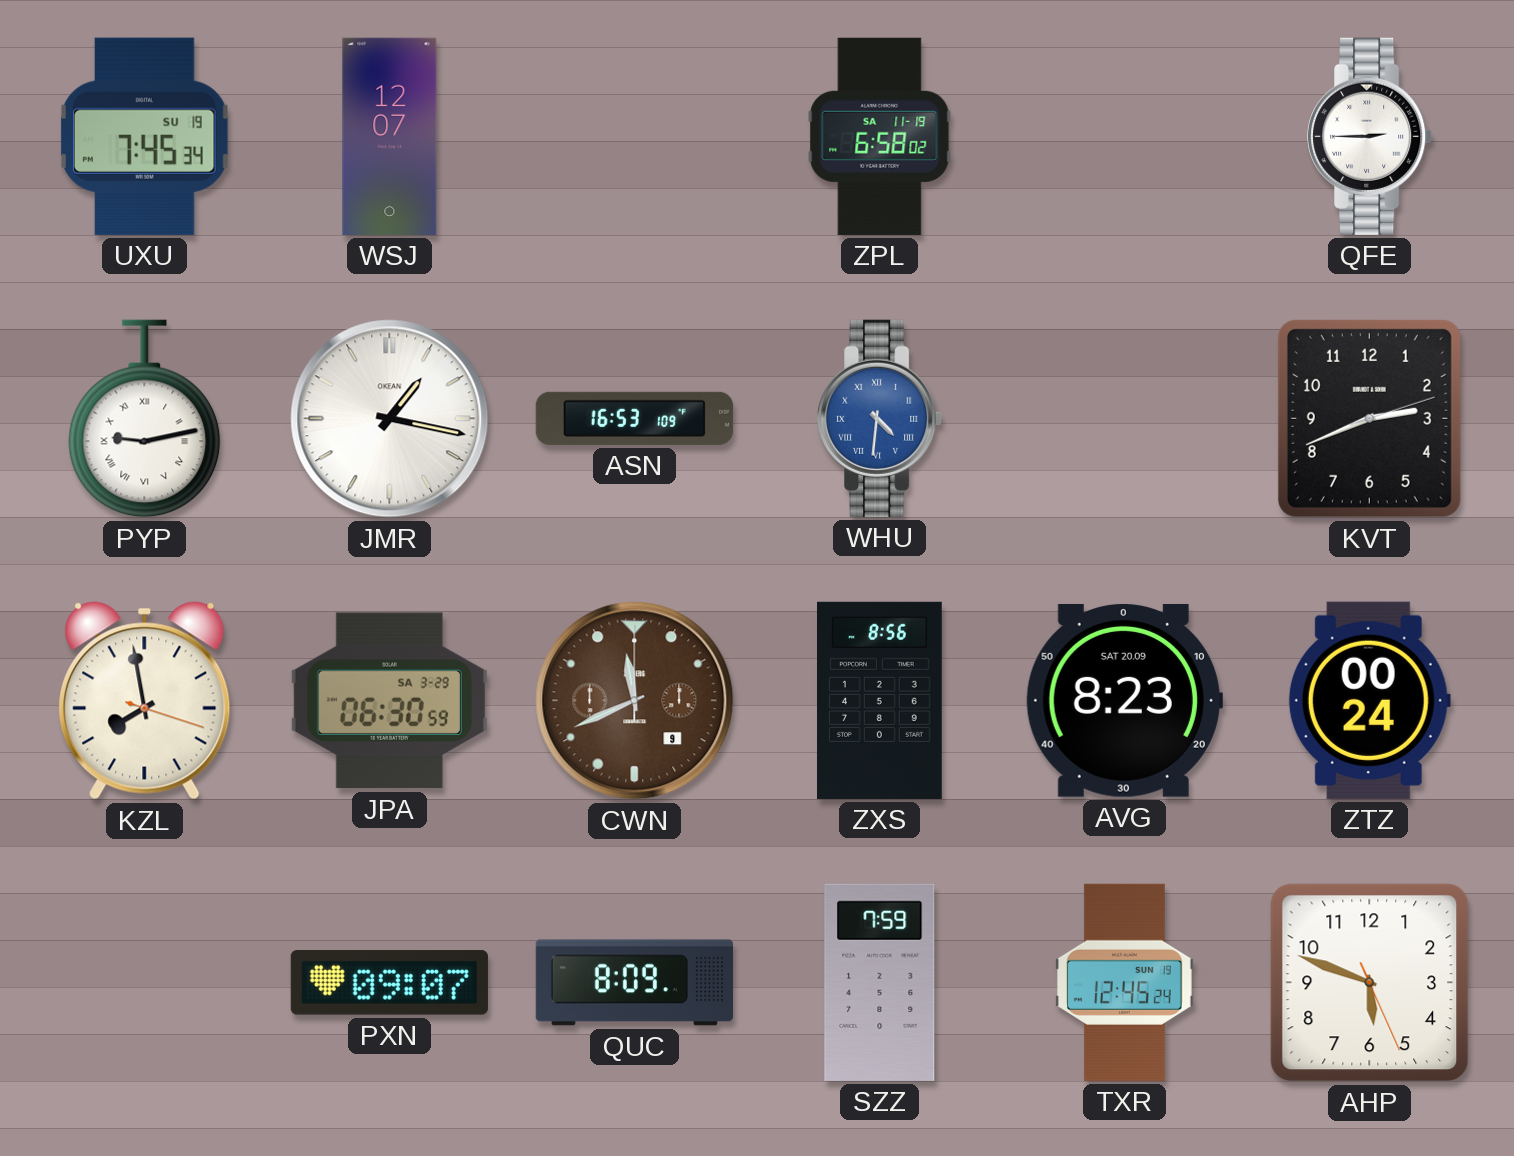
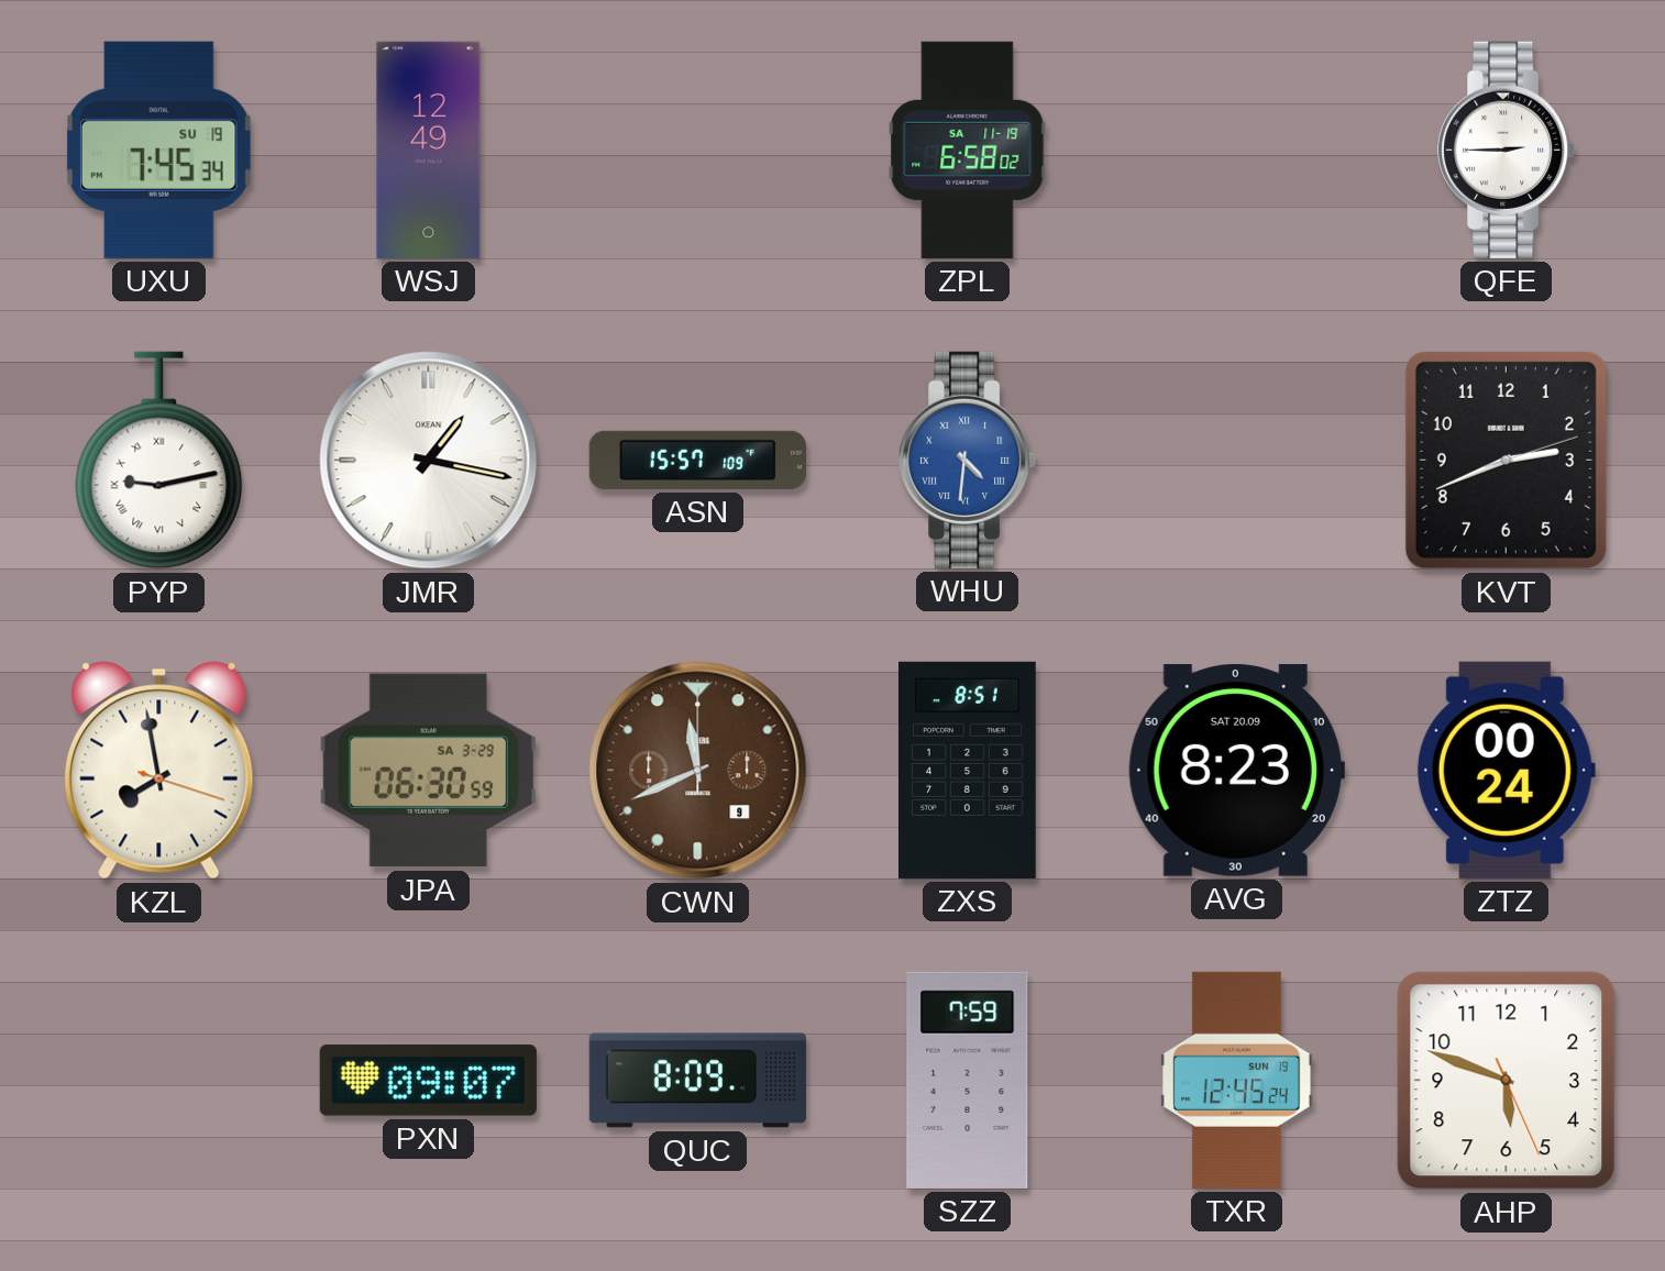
WSJ: 12:07 -> 12:49 (429, 150)
ASN: 16:53 -> 15:57 (697, 460)
ZXS: 8:56 -> 8:51 (968, 770)
